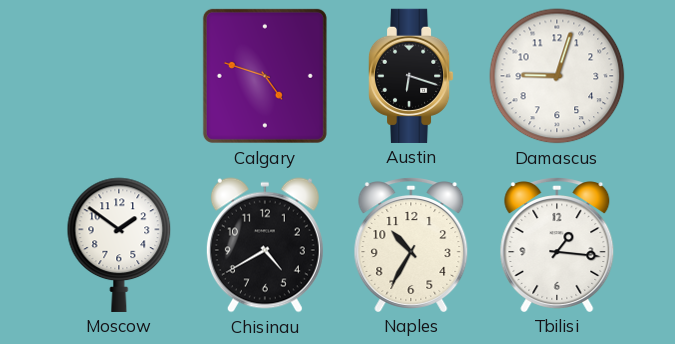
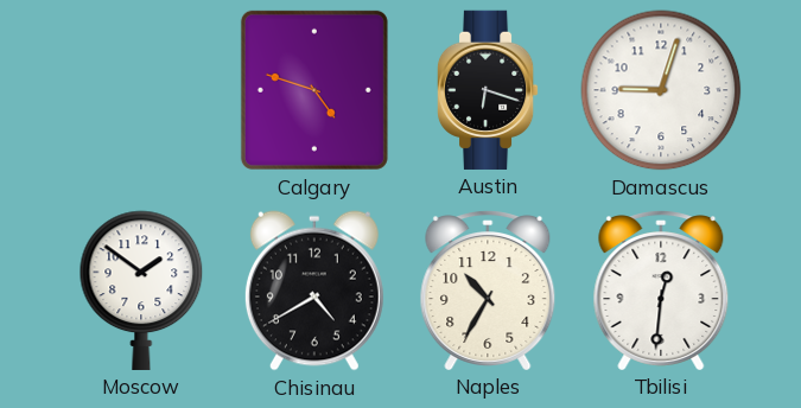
Tbilisi: 1:16 -> 12:31 (661, 291)
